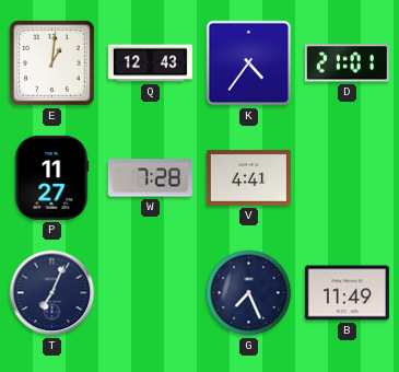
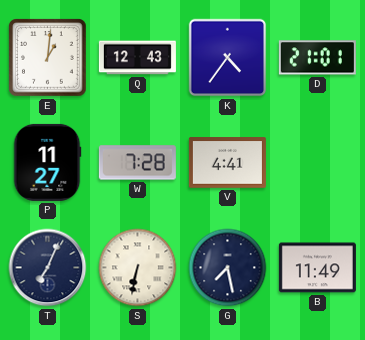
S: none -> 6:32 (138, 268)
G: 7:26 -> 7:28 (228, 268)
